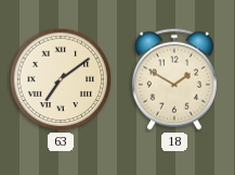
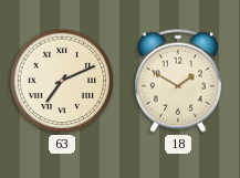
63: 7:09 -> 7:11 (62, 81)
